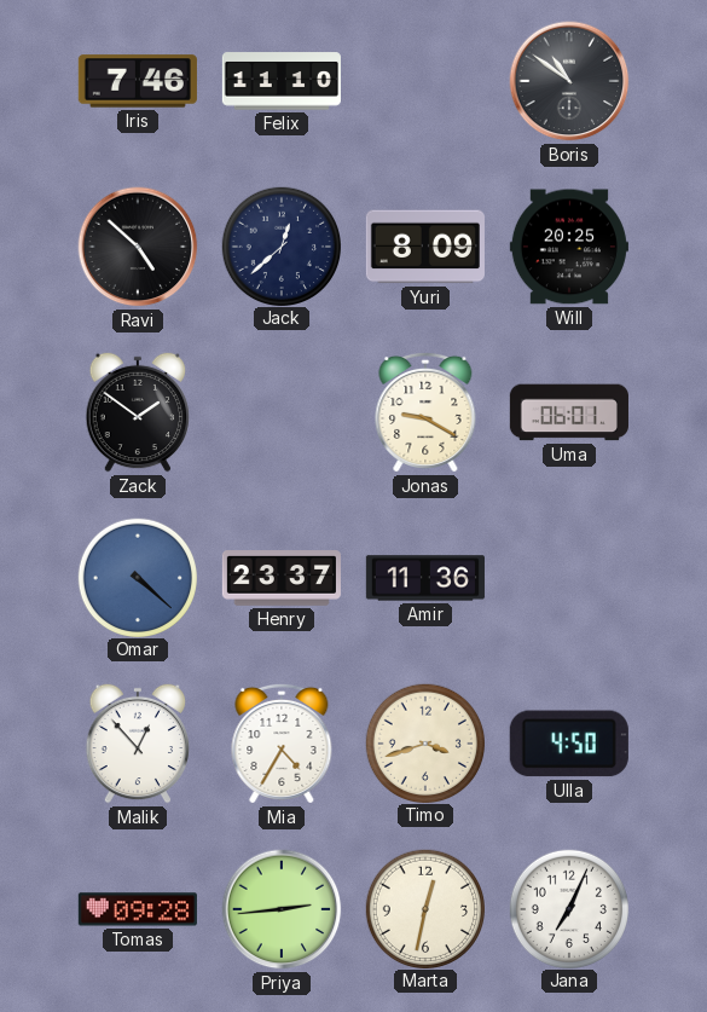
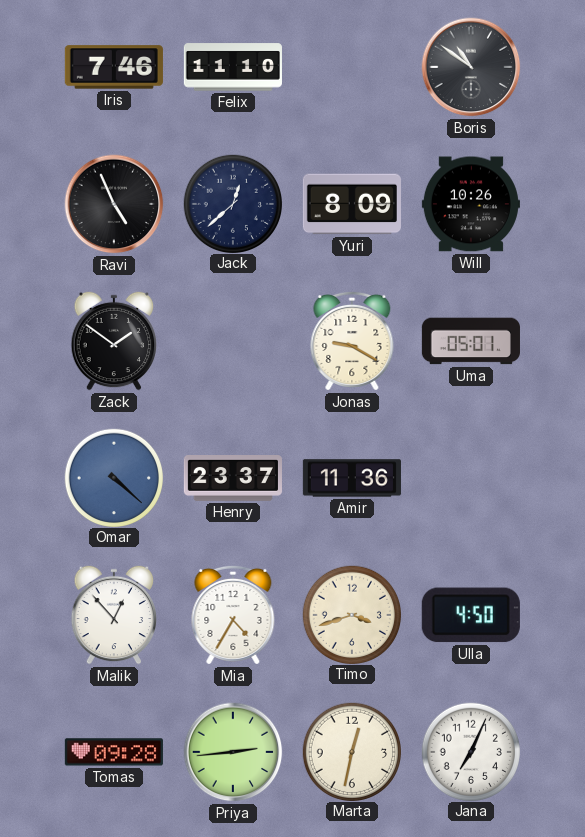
Ravi: 4:52 -> 4:56 (114, 204)
Will: 20:25 -> 10:26 (471, 204)
Uma: 06:01 -> 05:01 (471, 341)
